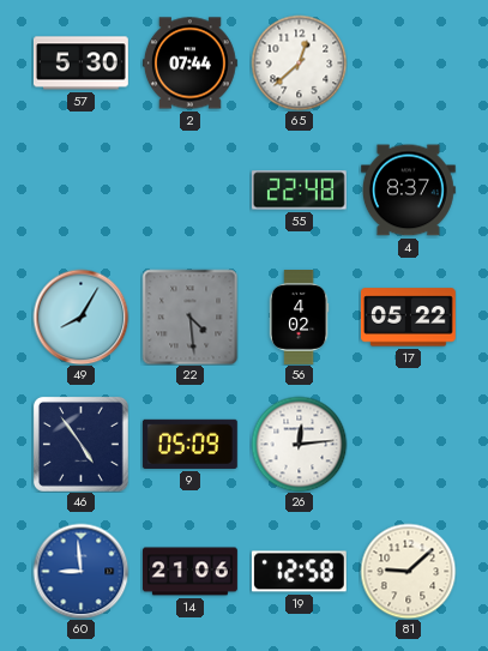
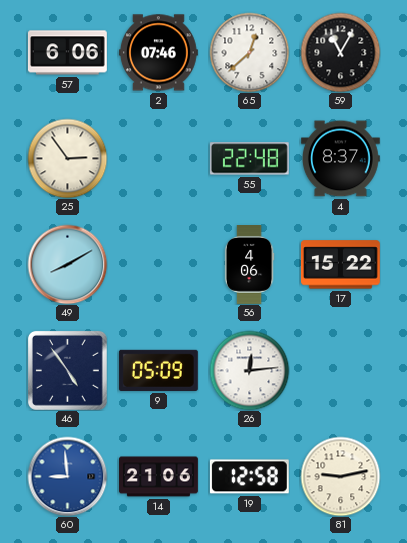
57: 5:30 -> 6:06 (67, 53)
2: 07:44 -> 07:46 (158, 53)
59: none -> 11:05 (340, 52)
25: none -> 2:54 (67, 158)
49: 8:05 -> 8:10 (67, 264)
22: 4:29 -> none (189, 317)
56: 4:02 -> 4:06 (249, 265)
17: 05:22 -> 15:22 (340, 265)
81: 9:08 -> 9:13 (340, 476)
